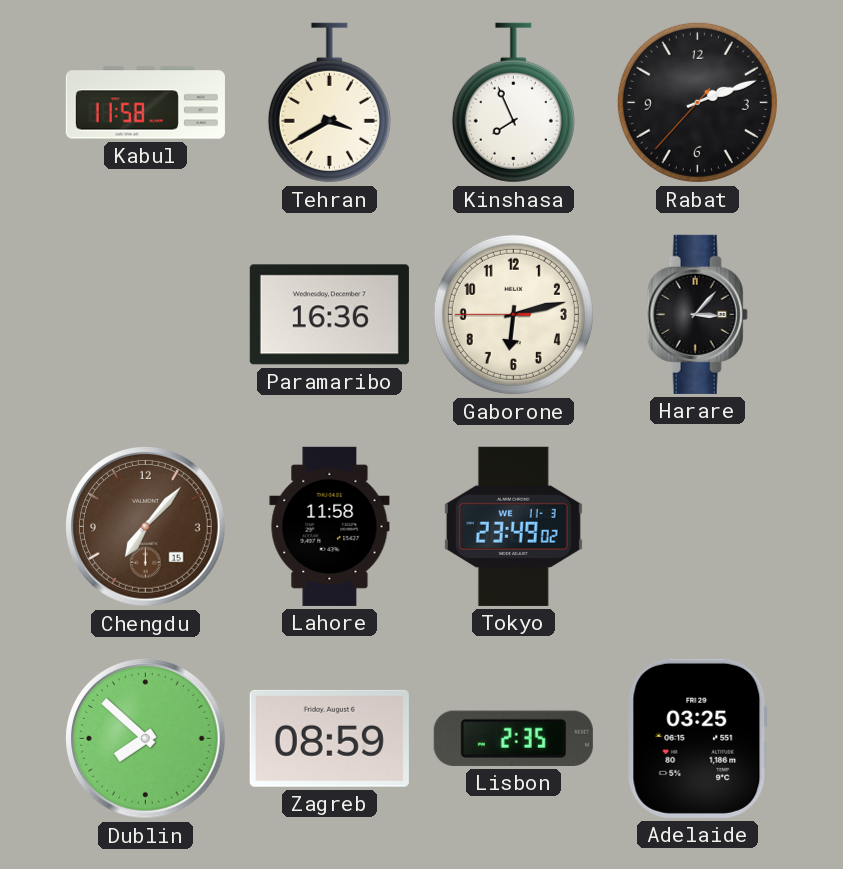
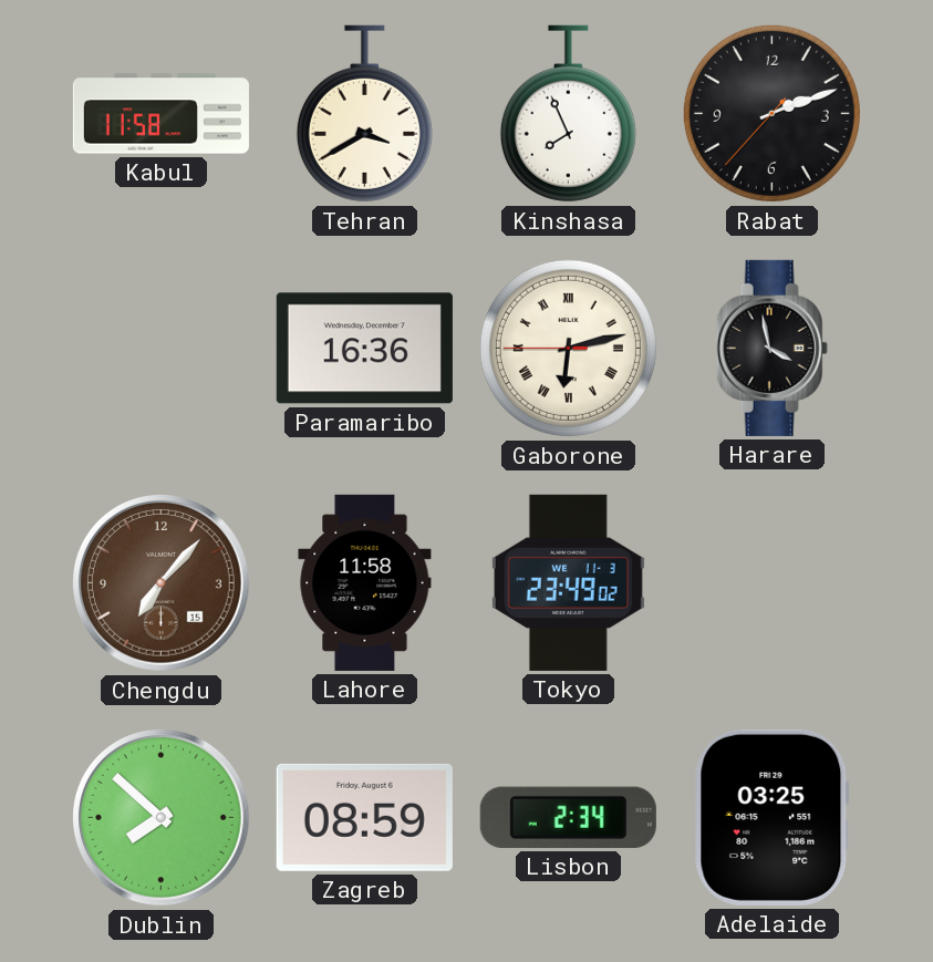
Gaborone numerals: Arabic -> Roman (568, 348)
Harare: 3:07 -> 3:58 (771, 348)
Lisbon: 2:35 -> 2:34 (568, 817)
